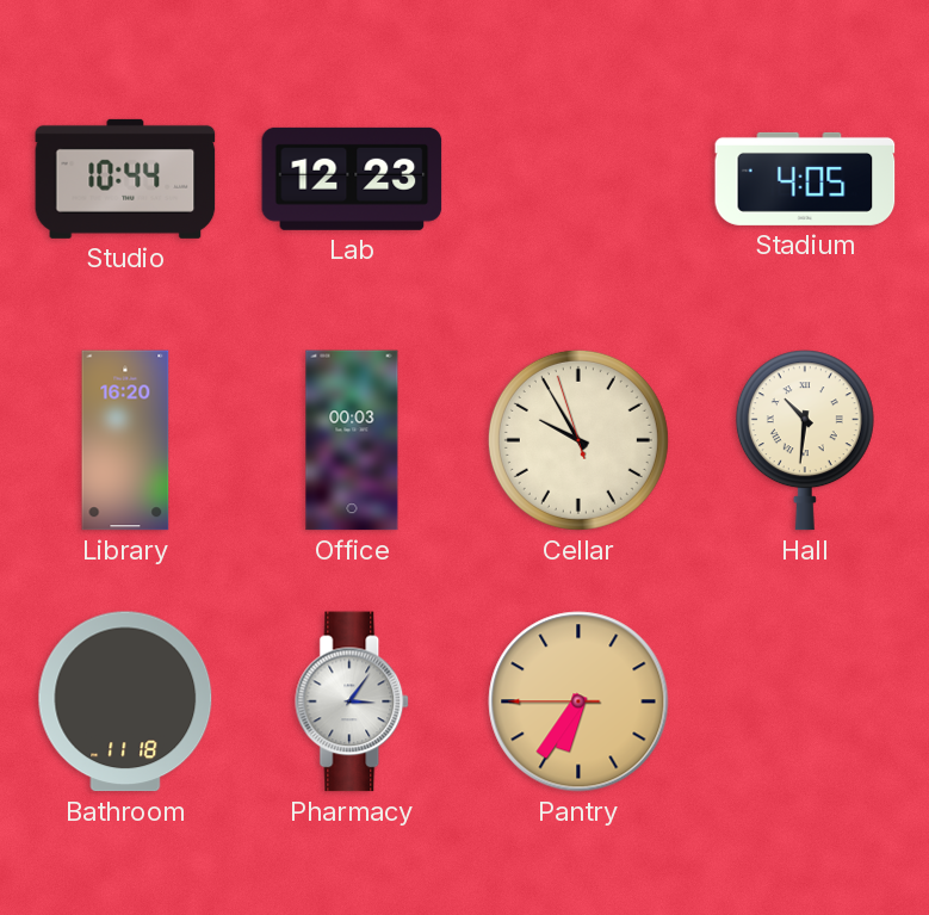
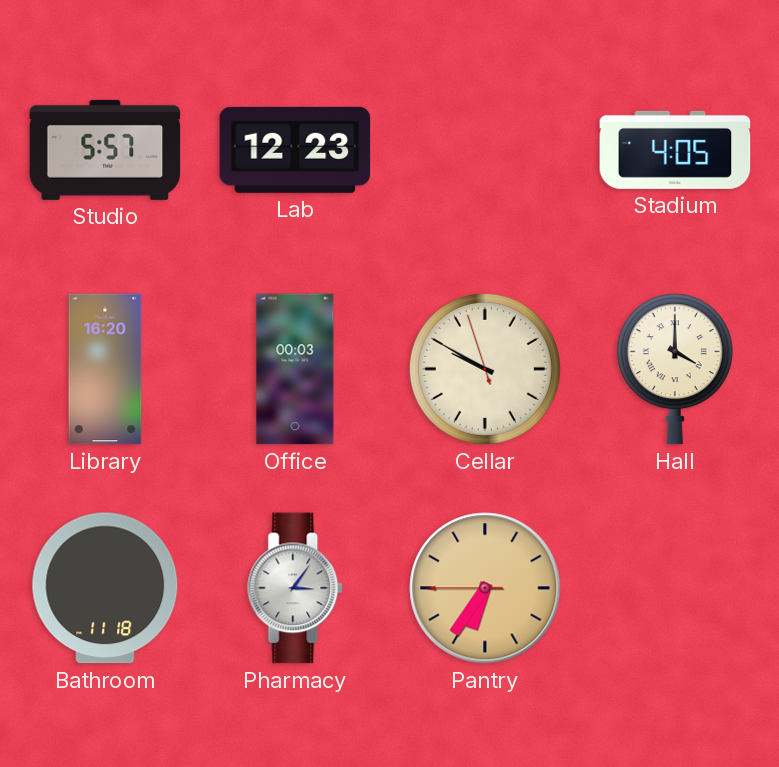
Studio: 10:44 -> 5:57 (105, 150)
Cellar: 9:54 -> 9:49 (485, 369)
Hall: 10:31 -> 4:00 (675, 369)
